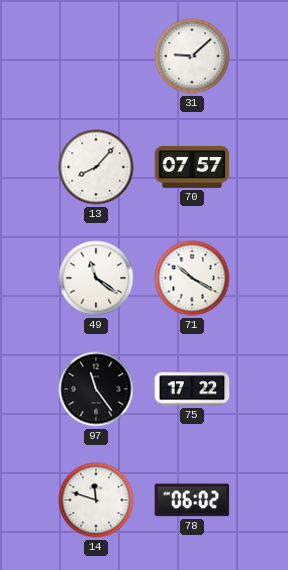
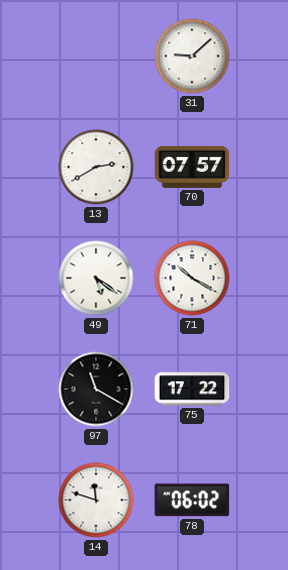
13: 8:07 -> 2:40 (96, 167)
49: 11:21 -> 5:21 (96, 278)
97: 11:24 -> 11:20 (96, 389)
